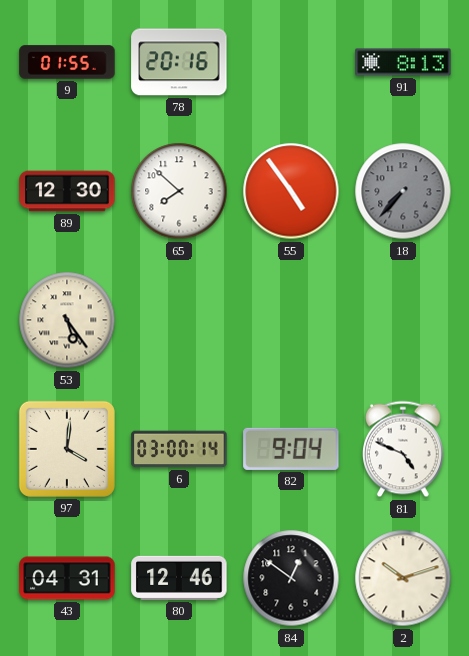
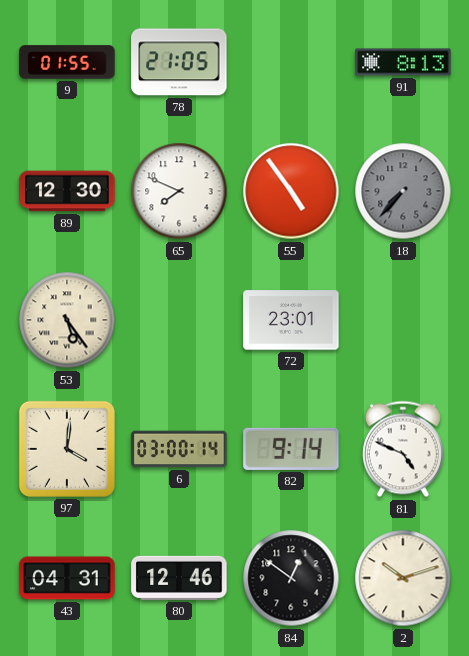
78: 20:16 -> 21:05 (179, 62)
65: 7:52 -> 7:49 (179, 191)
72: none -> 23:01 (291, 320)
82: 9:04 -> 9:14 (291, 449)
